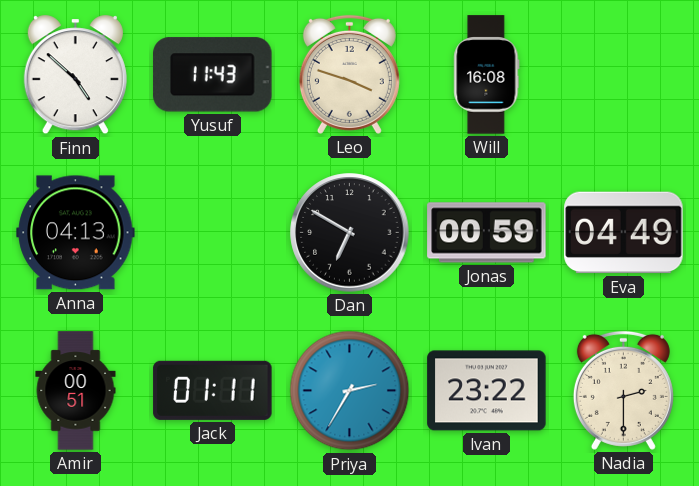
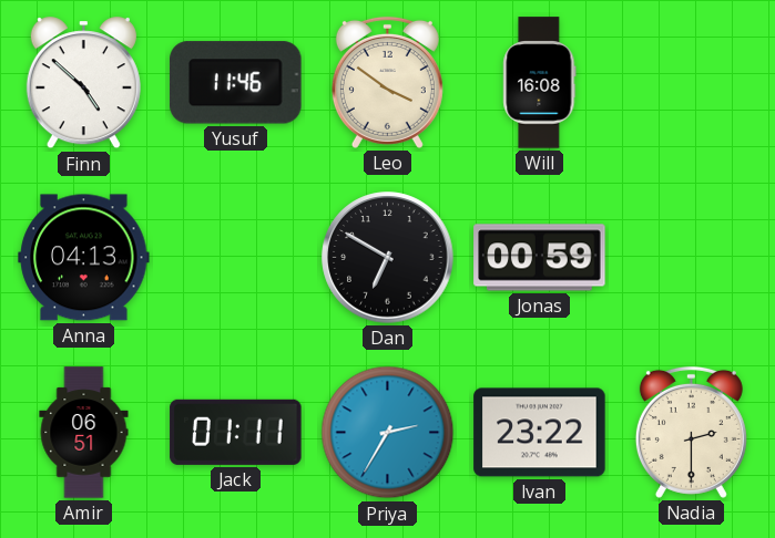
Yusuf: 11:43 -> 11:46 (236, 83)
Leo: 3:48 -> 3:51 (387, 82)
Eva: 04:49 -> none (624, 233)
Amir: 00:51 -> 06:51 (84, 433)
